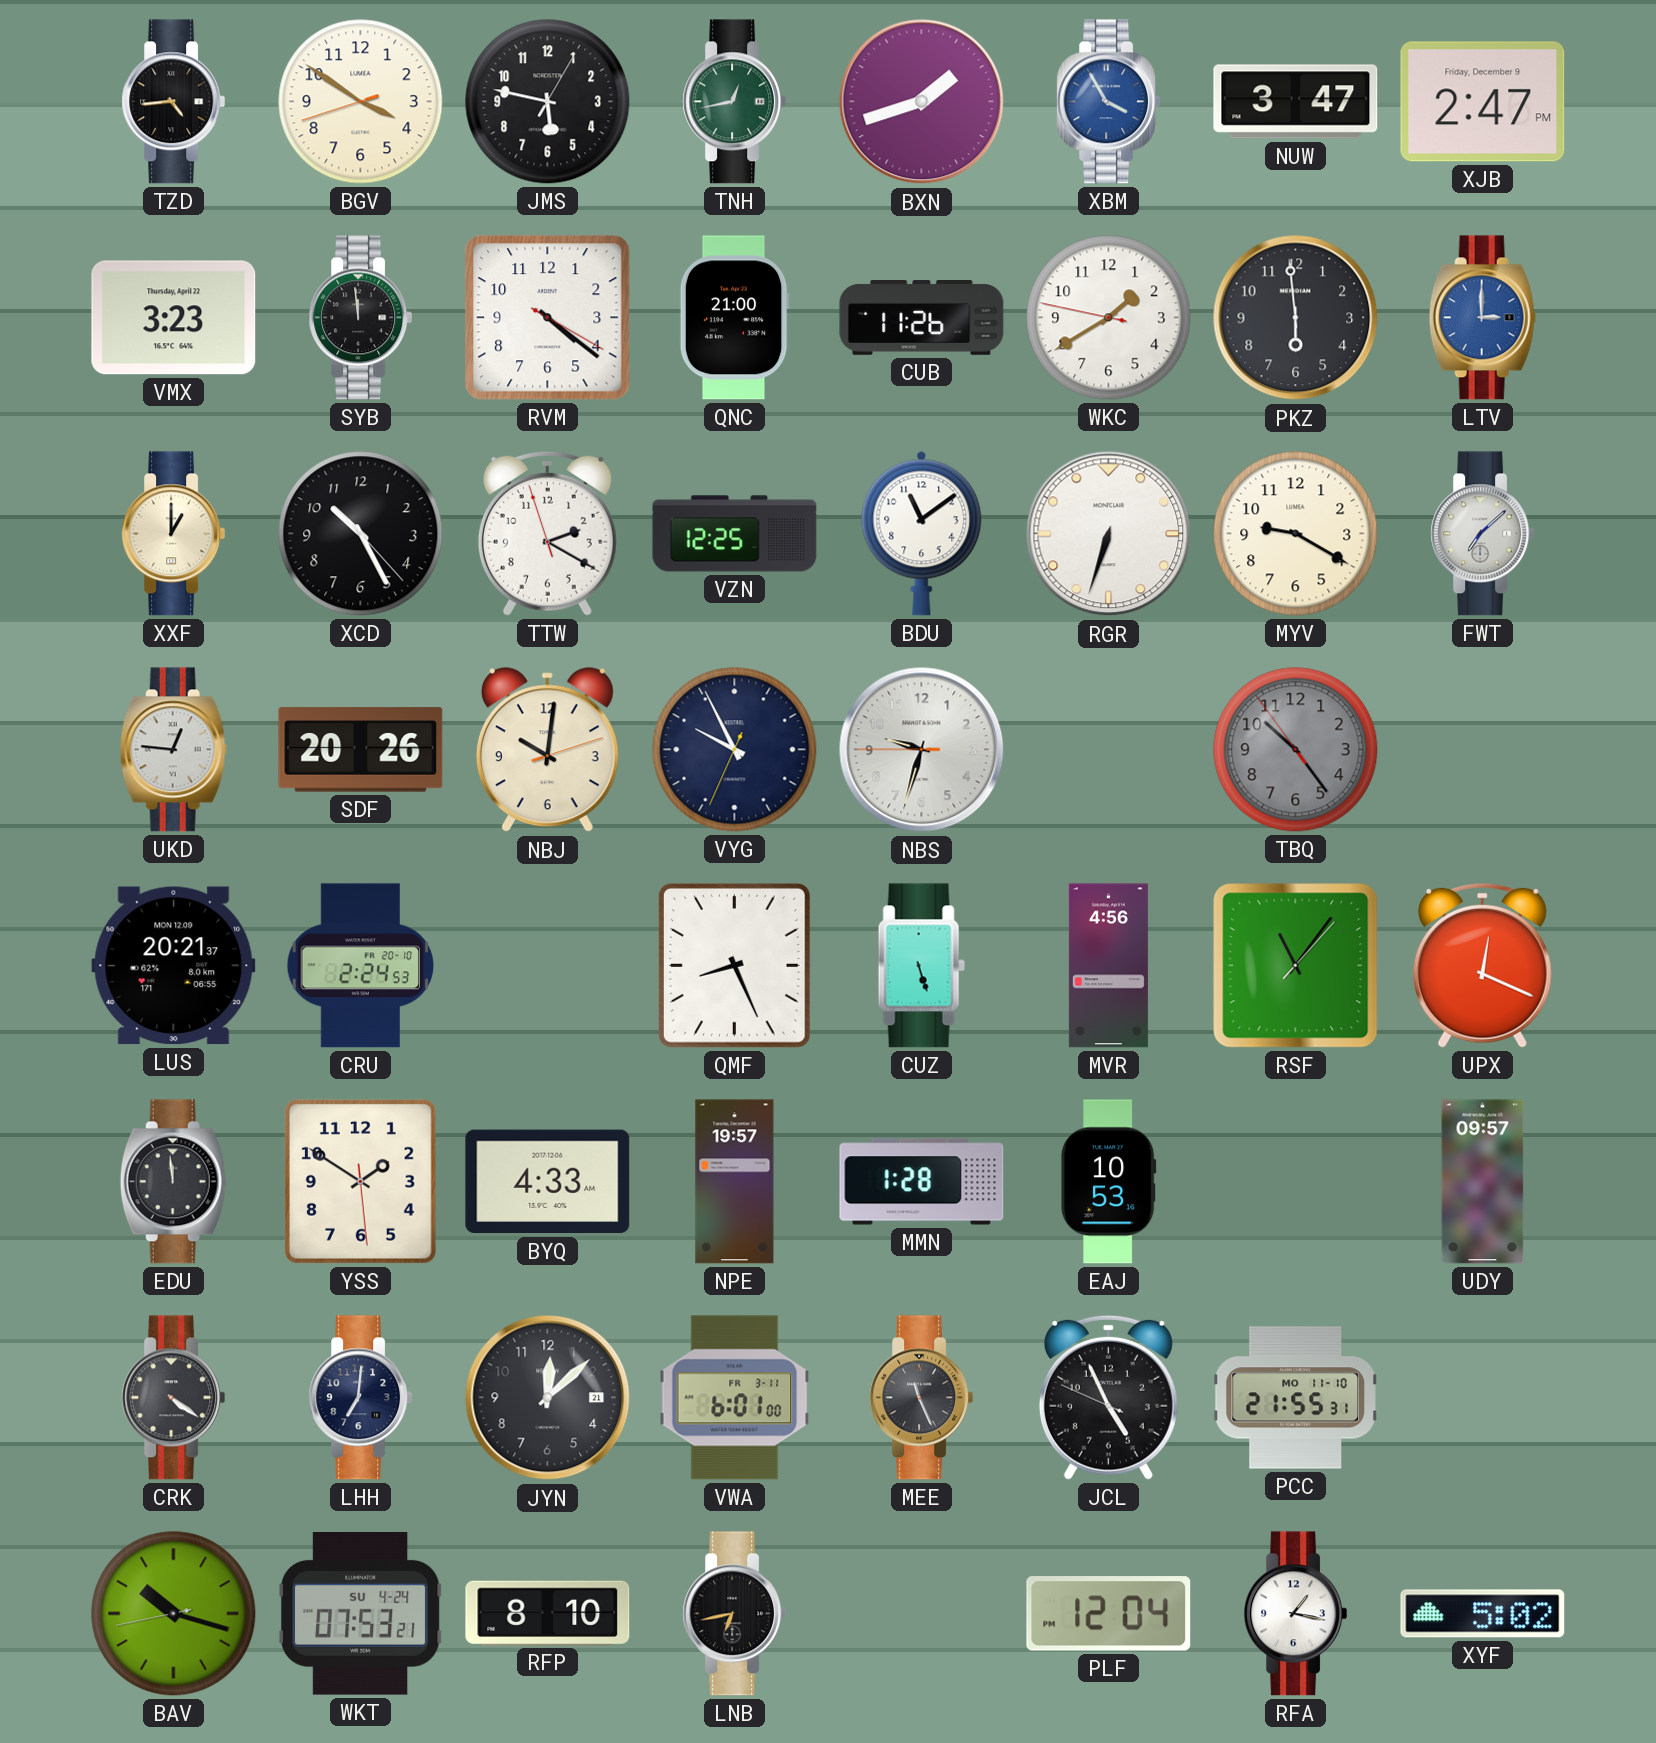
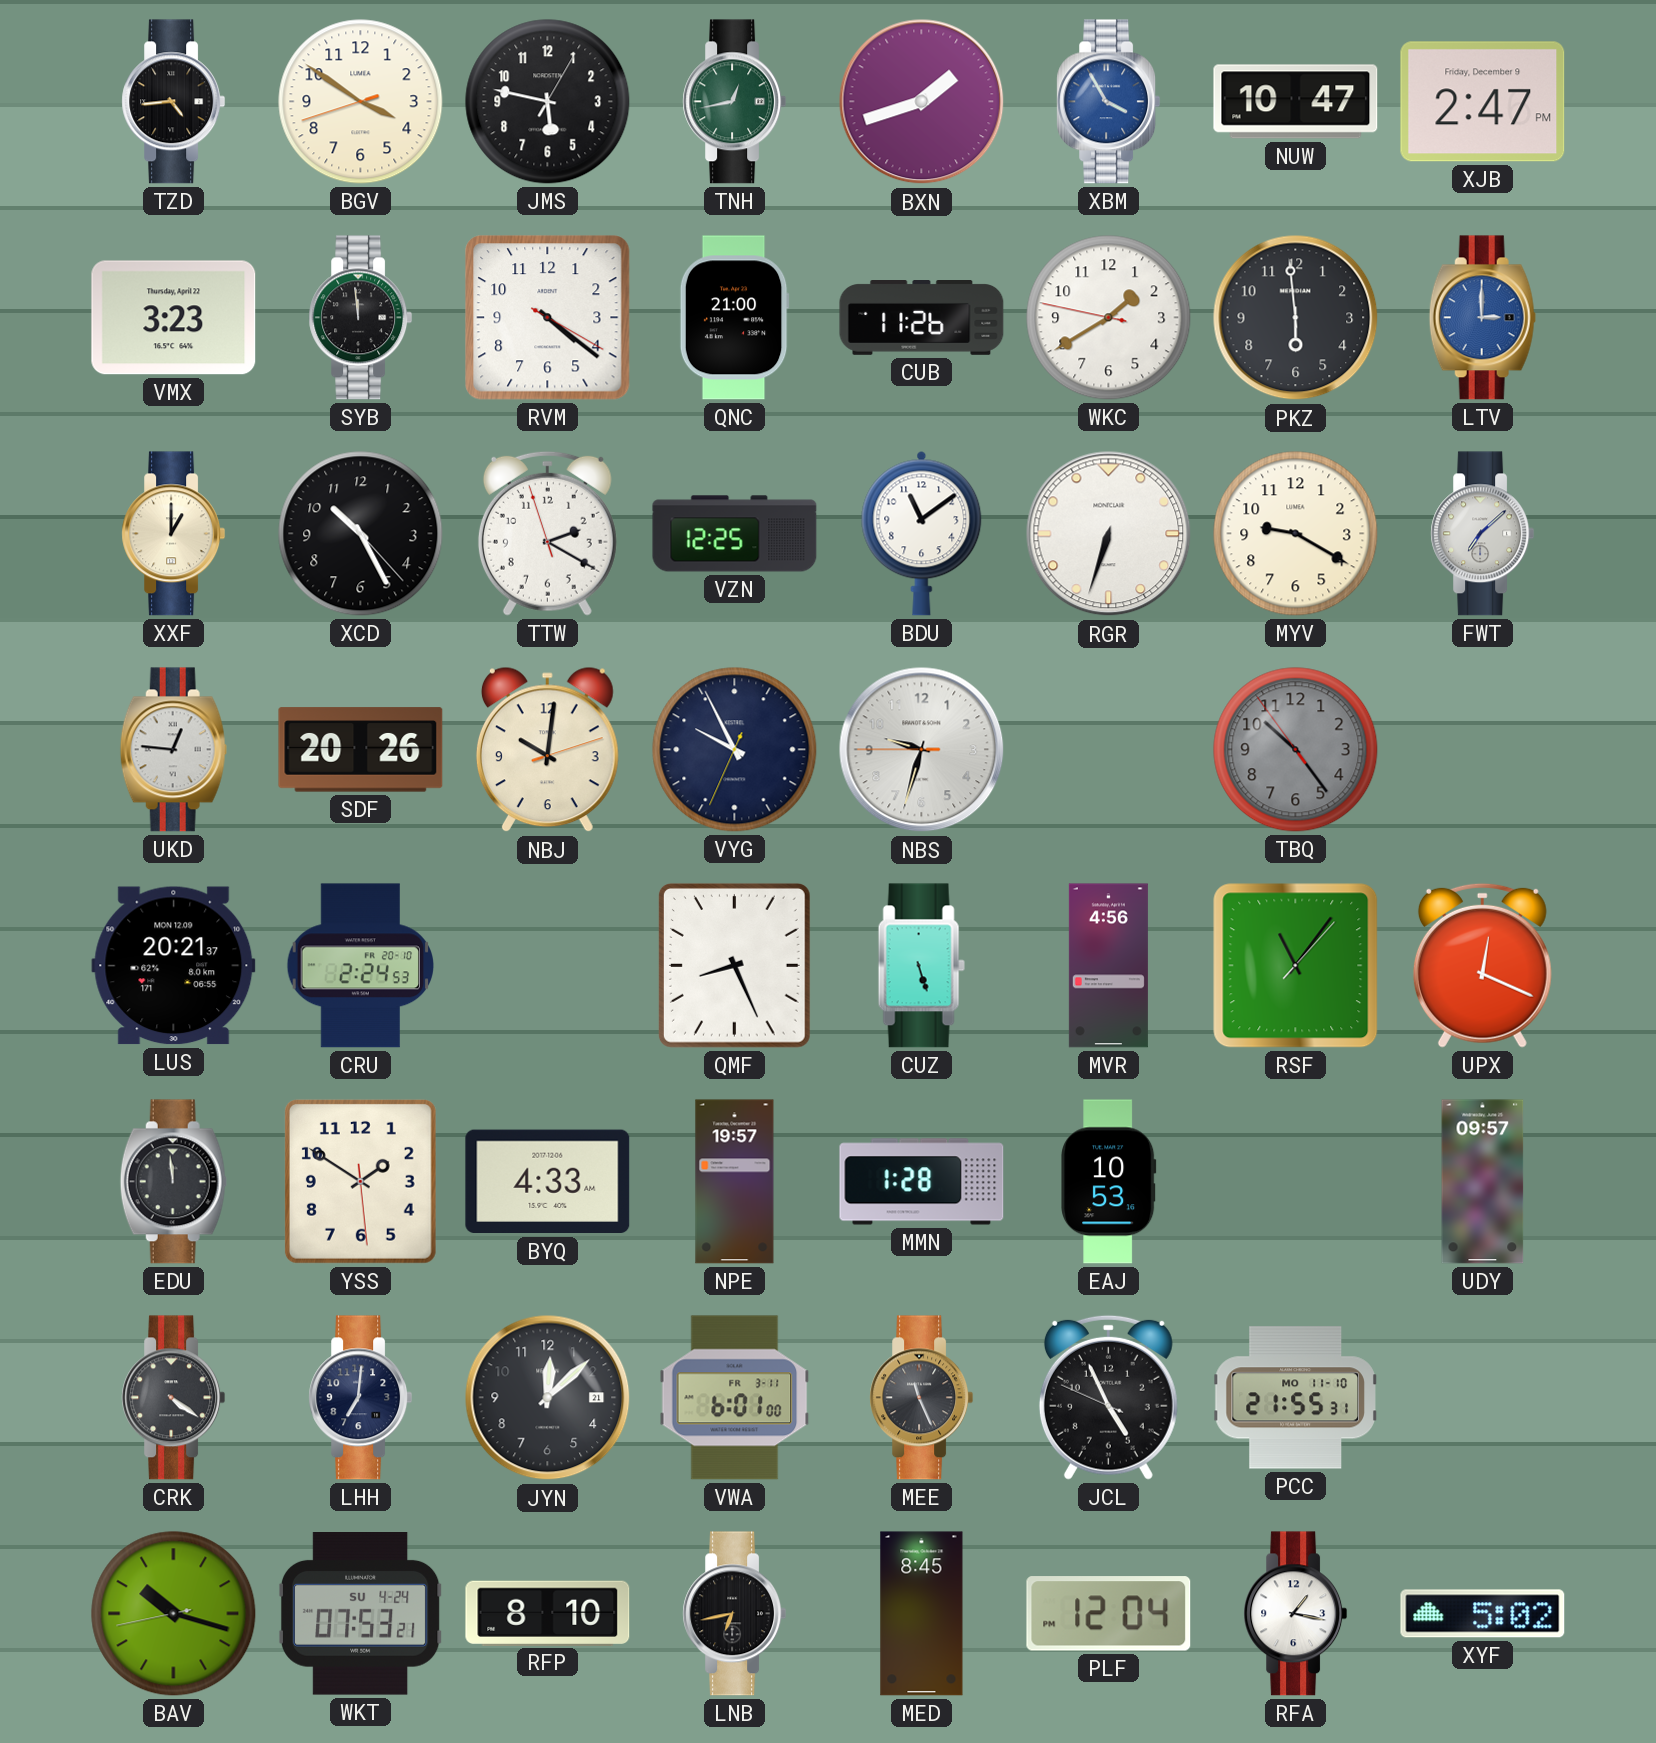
NUW: 3:47 -> 10:47 (1296, 102)
MED: none -> 8:45 (922, 1614)
